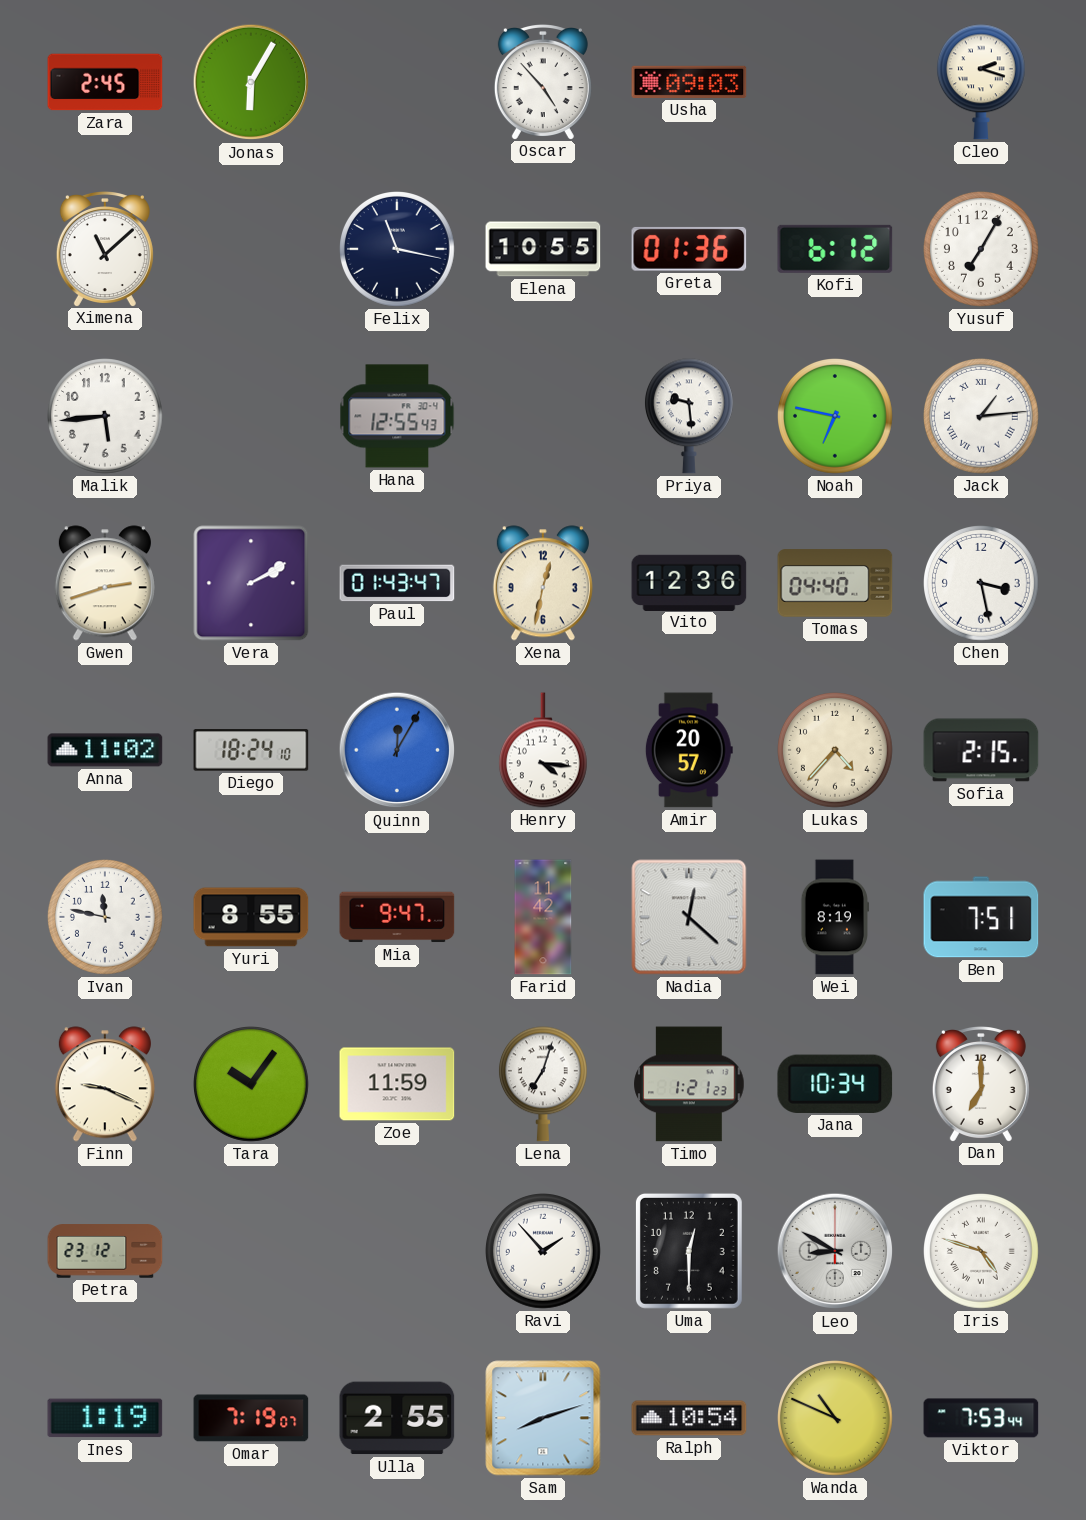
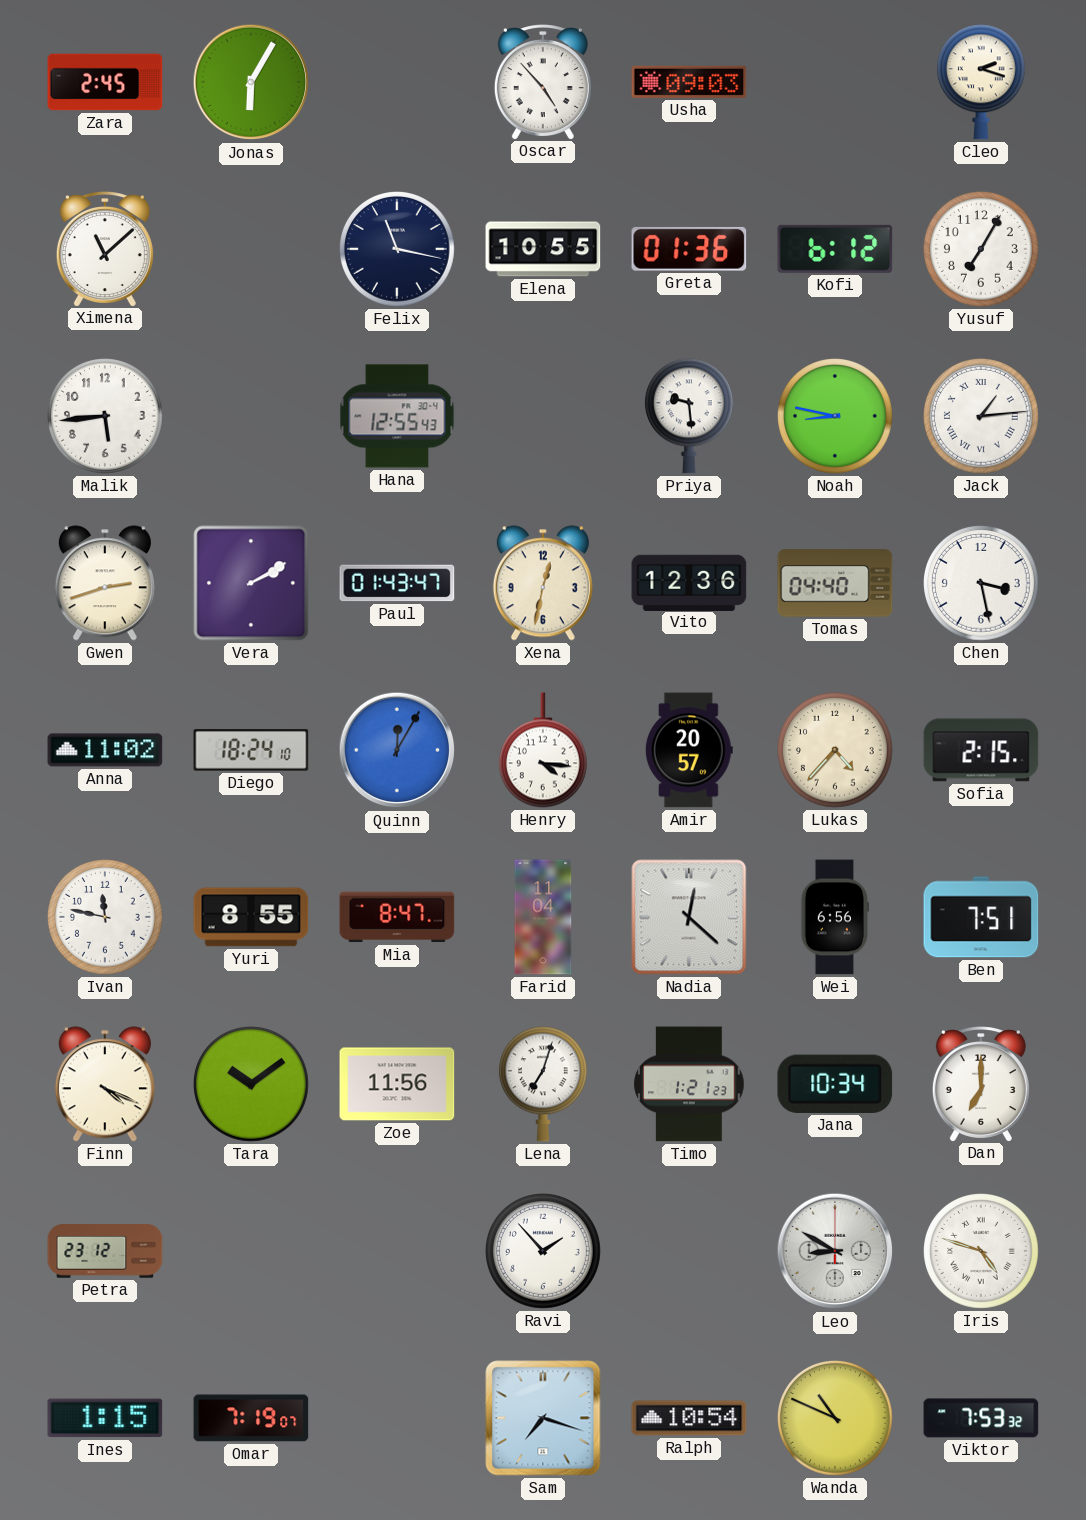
Noah: 6:47 -> 8:47 (836, 417)
Mia: 9:47 -> 8:47 (397, 917)
Farid: 11:42 -> 11:04 (543, 917)
Wei: 8:19 -> 6:56 (834, 917)
Finn: 9:19 -> 4:19 (105, 1084)
Tara: 10:06 -> 10:09 (252, 1085)
Zoe: 11:59 -> 11:56 (397, 1084)
Uma: 12:30 -> none (689, 1251)
Ines: 1:19 -> 1:15 (105, 1418)
Ulla: 2:55 -> none (397, 1418)
Sam: 8:12 -> 7:18 (543, 1418)
Viktor: 7:53:44 -> 7:53:32 (981, 1418)
